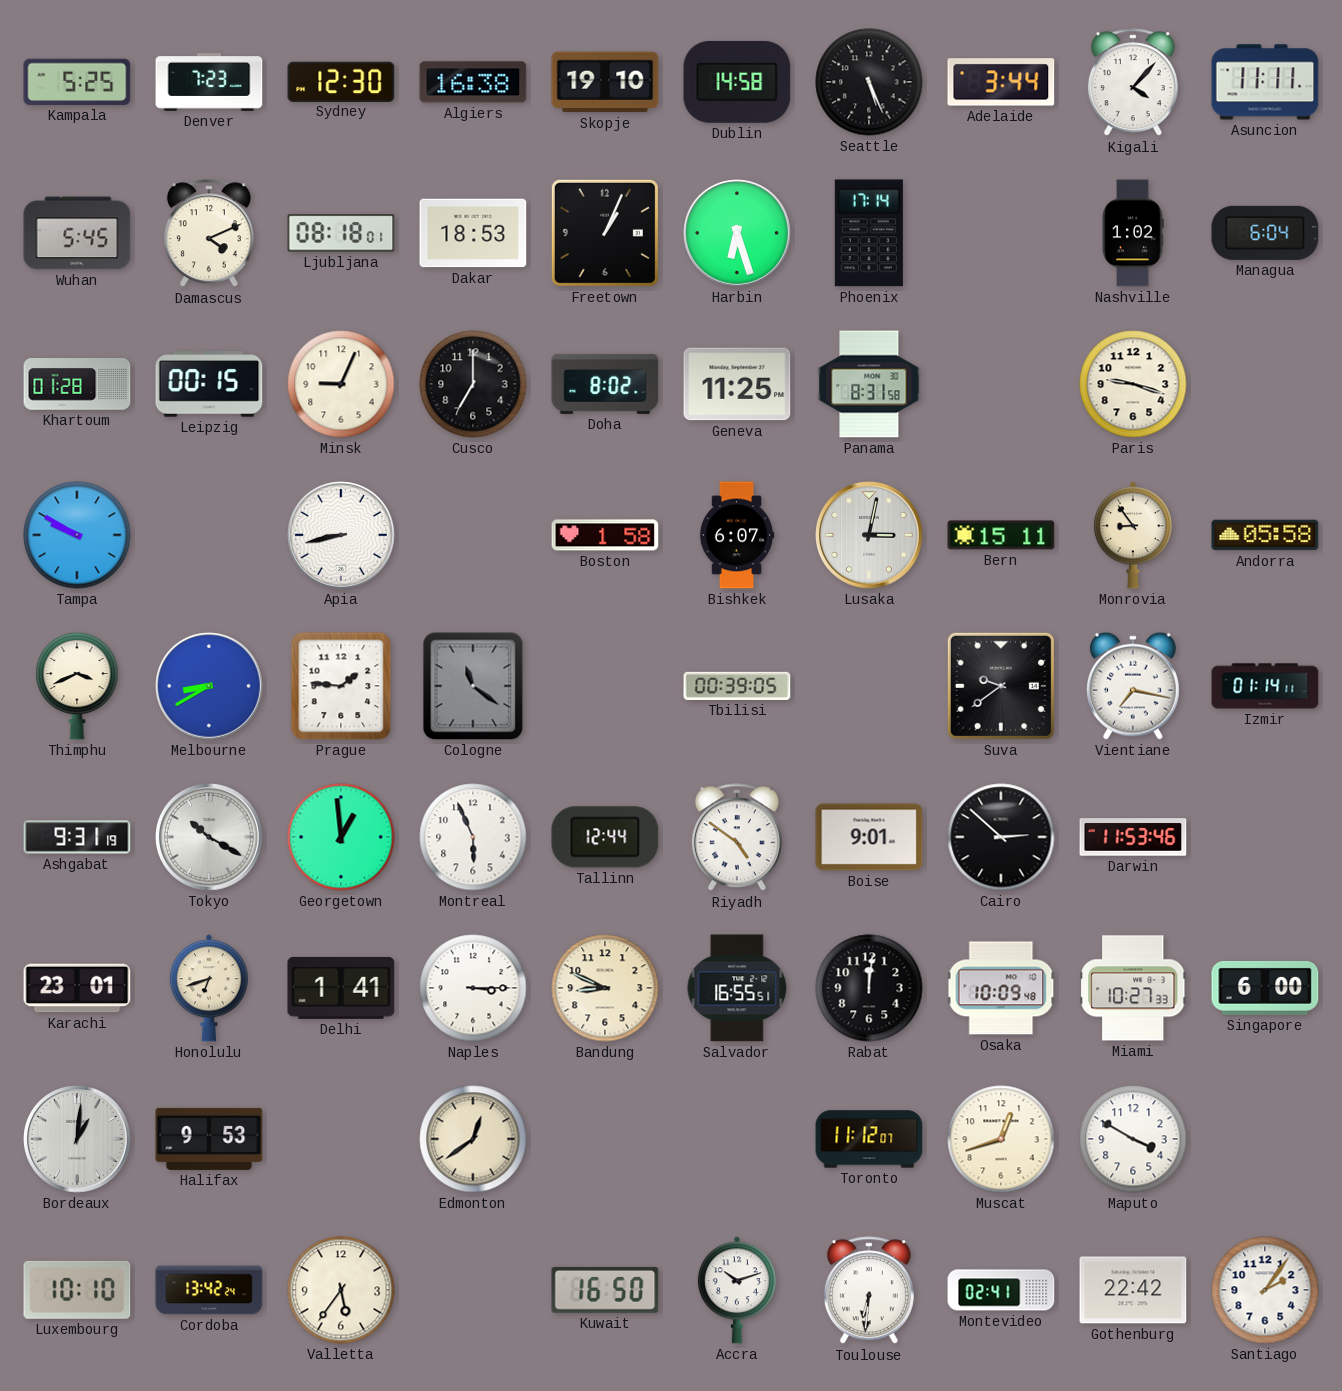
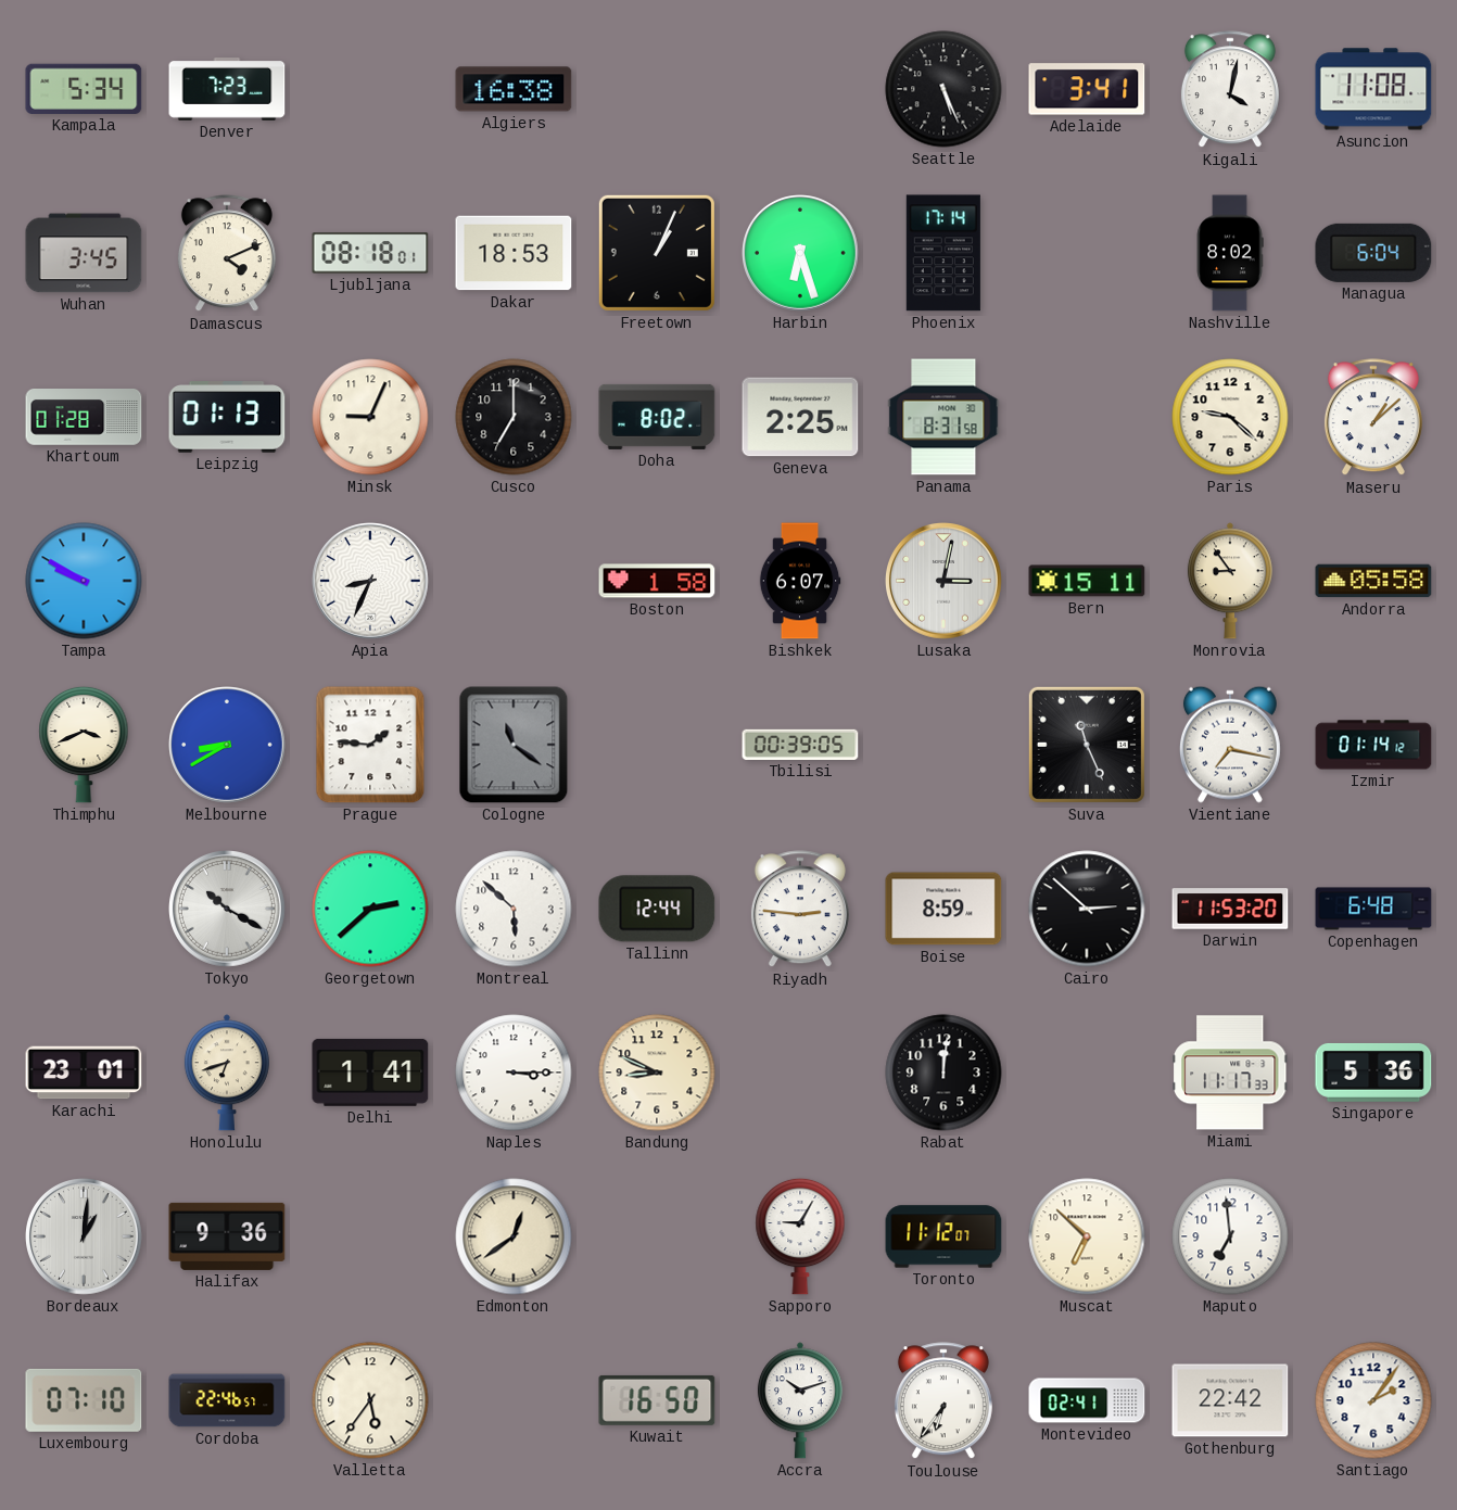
Kampala: 5:25 -> 5:34 (84, 89)
Sydney: 12:30 -> none (341, 81)
Skopje: 19:10 -> none (605, 82)
Dublin: 14:58 -> none (737, 82)
Adelaide: 3:44 -> 3:41 (1087, 89)
Kigali: 4:07 -> 4:02 (1230, 90)
Asuncion: 11:11 -> 11:08 (1373, 89)
Wuhan: 5:45 -> 3:45 (84, 253)
Nashville: 1:02 -> 8:02 (1230, 253)
Leipzig: 00:15 -> 01:13 (227, 417)
Geneva: 11:25 -> 2:25 (800, 417)
Paris: 9:18 -> 9:22 (1230, 417)
Maseru: none -> 1:08 (1373, 418)
Apia: 8:43 -> 8:34 (371, 582)
Suva: 9:39 -> 11:26 (1087, 745)
Izmir: 01:14:11 -> 01:14:12 (1373, 745)
Ashgabat: 9:31 -> none (77, 837)
Georgetown: 12:59 -> 2:38 (370, 909)
Montreal: 5:56 -> 5:52 (514, 909)
Riyadh: 4:51 -> 2:46 (800, 910)
Boise: 9:01 -> 8:59 (943, 909)
Darwin: 11:53:46 -> 11:53:20 (1230, 909)
Copenhagen: none -> 6:48 (1373, 909)
Salvador: 16:55 -> none (737, 988)
Osaka: 10:09 -> none (1001, 988)
Miami: 10:27 -> 11:17 (1231, 1073)
Singapore: 6:00 -> 5:36 (1373, 1073)
Halifax: 9:53 -> 9:36 (227, 1236)
Sapporo: none -> 9:05 (800, 1236)
Muscat: 12:42 -> 6:52 (1087, 1236)
Maputo: 3:50 -> 6:59 (1230, 1236)
Luxembourg: 10:10 -> 07:10 (84, 1400)
Cordoba: 13:42 -> 22:46 (227, 1400)
Toulouse: 6:31 -> 6:36 (943, 1401)
